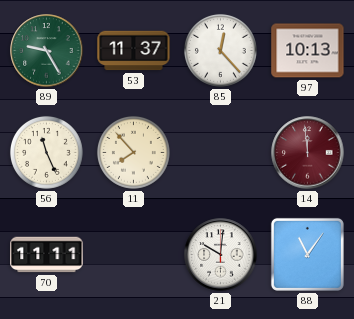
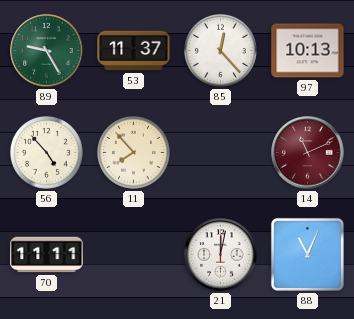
56: 11:26 -> 4:53 (46, 152)
14: 11:59 -> 11:11 (308, 153)
21: 10:01 -> 12:02 (221, 255)
88: 11:06 -> 11:04 (307, 254)
